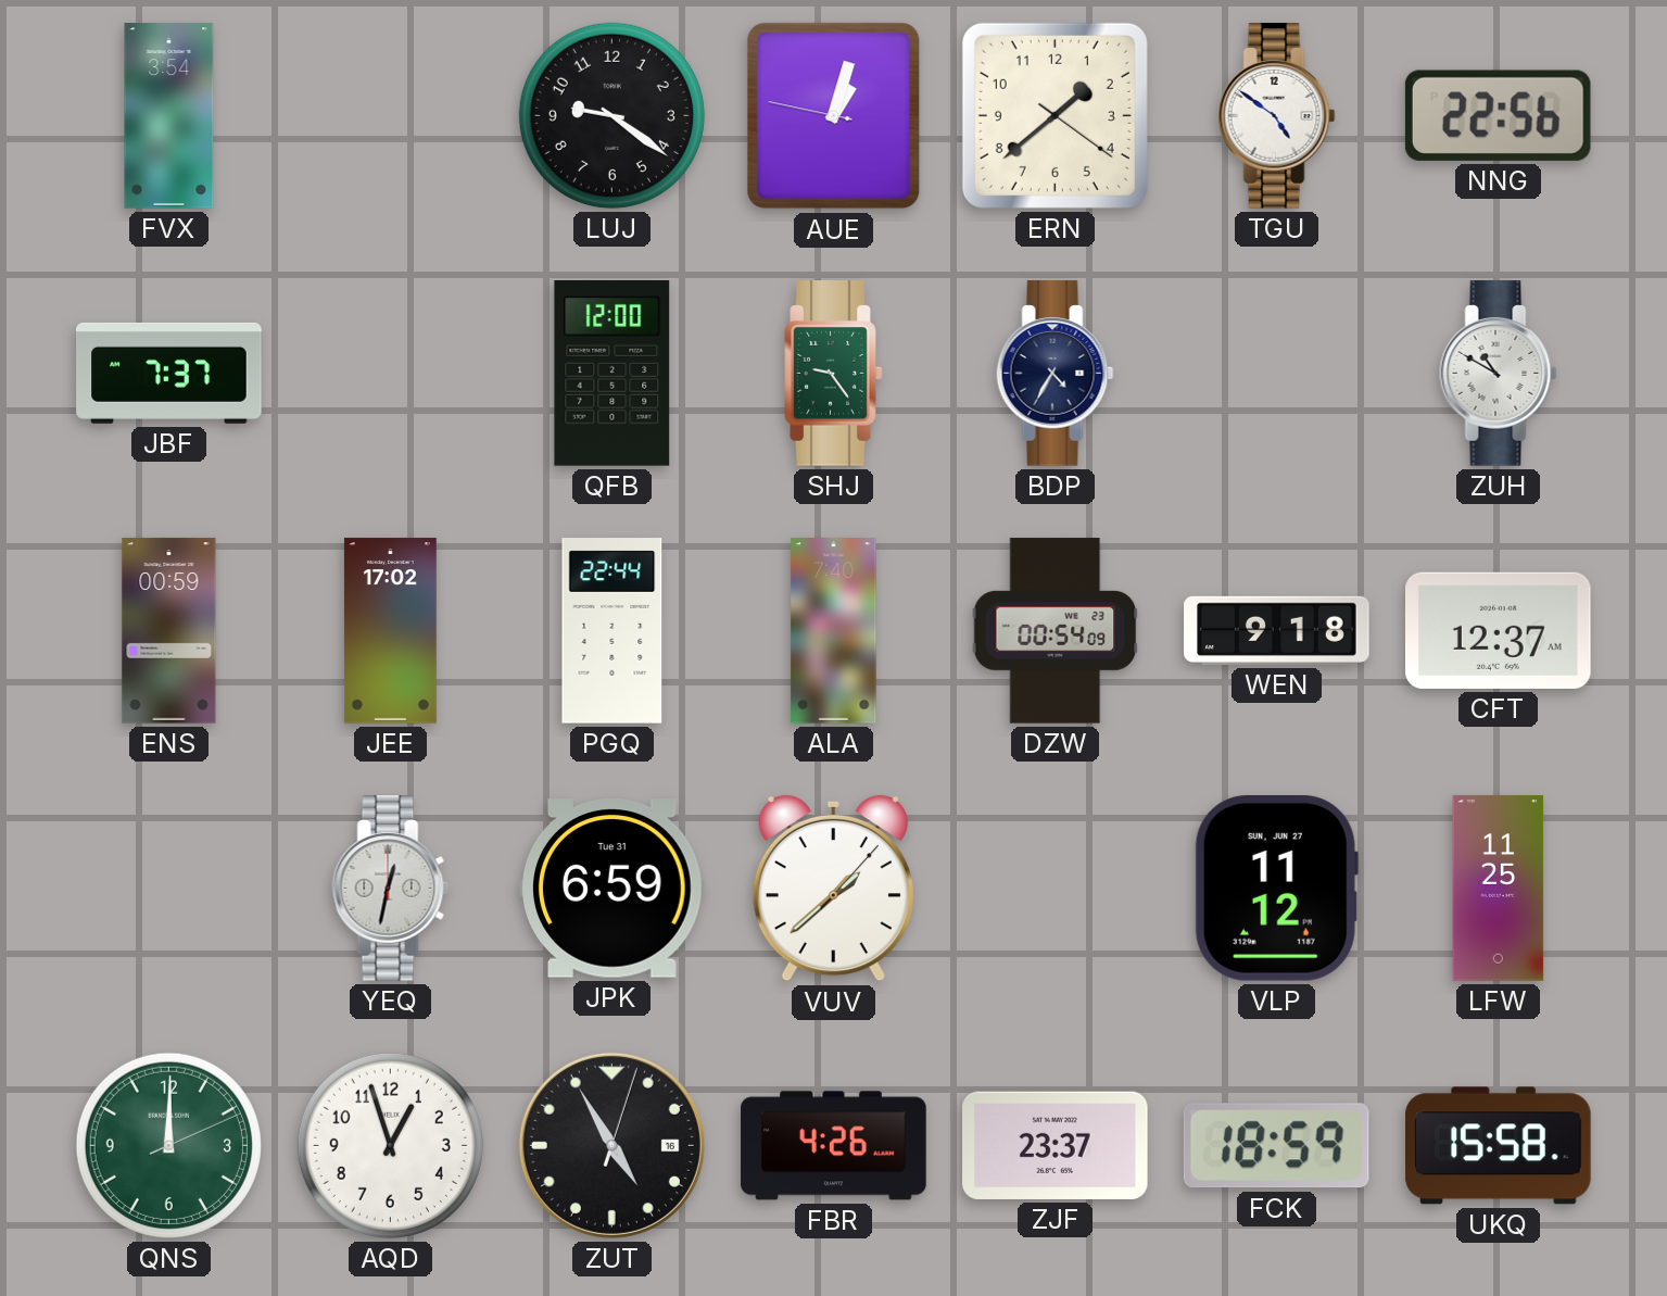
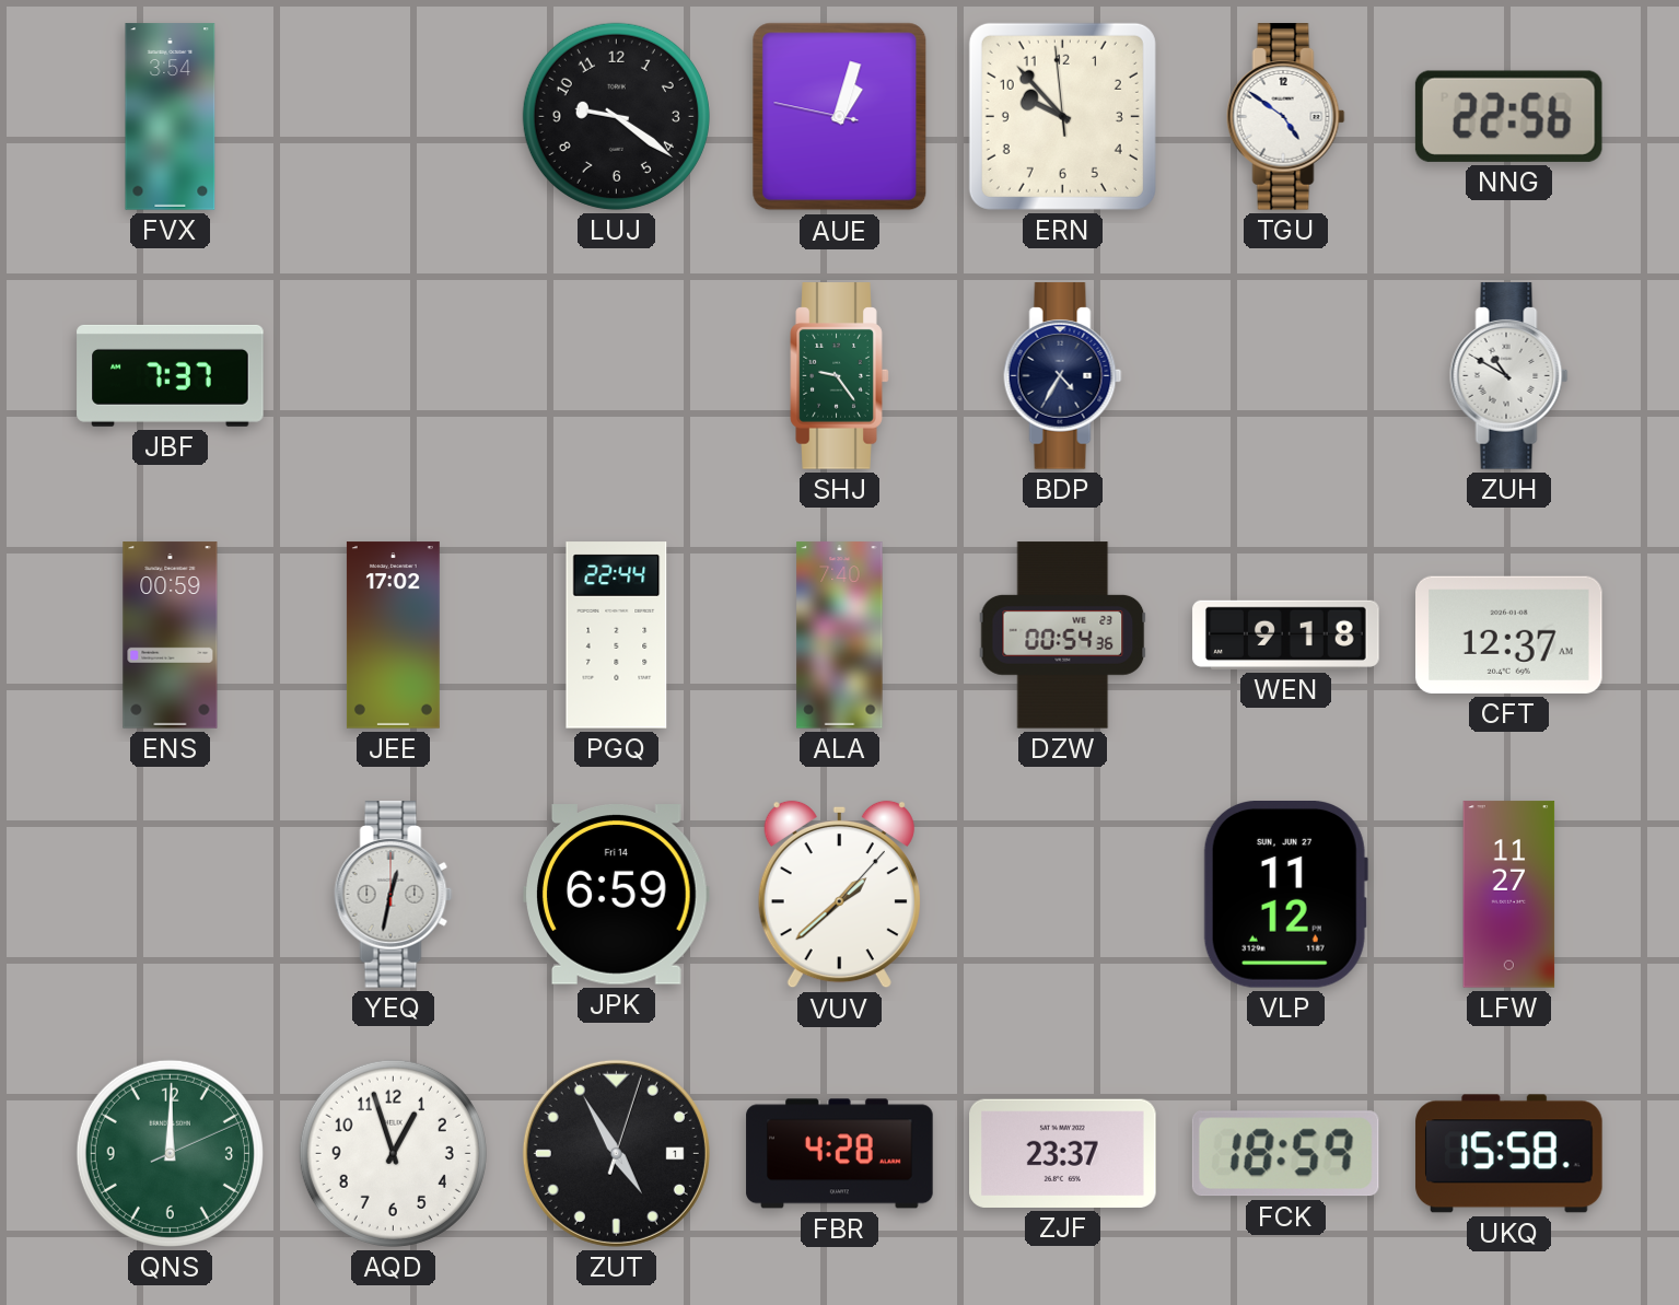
ERN: 1:38 -> 9:52 (1062, 116)
QFB: 12:00 -> none (613, 374)
DZW: 00:54:09 -> 00:54:36 (1063, 636)
JPK date: Tue 31 -> Fri 14 (617, 895)
LFW: 11:25 -> 11:27 (1509, 895)
ZUT date: 16 -> 1 (616, 1153)
FBR: 4:26 -> 4:28 (840, 1154)
